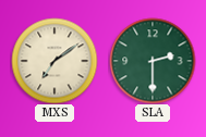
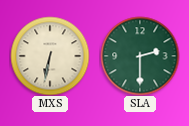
MXS: 7:09 -> 6:32 (50, 56)
